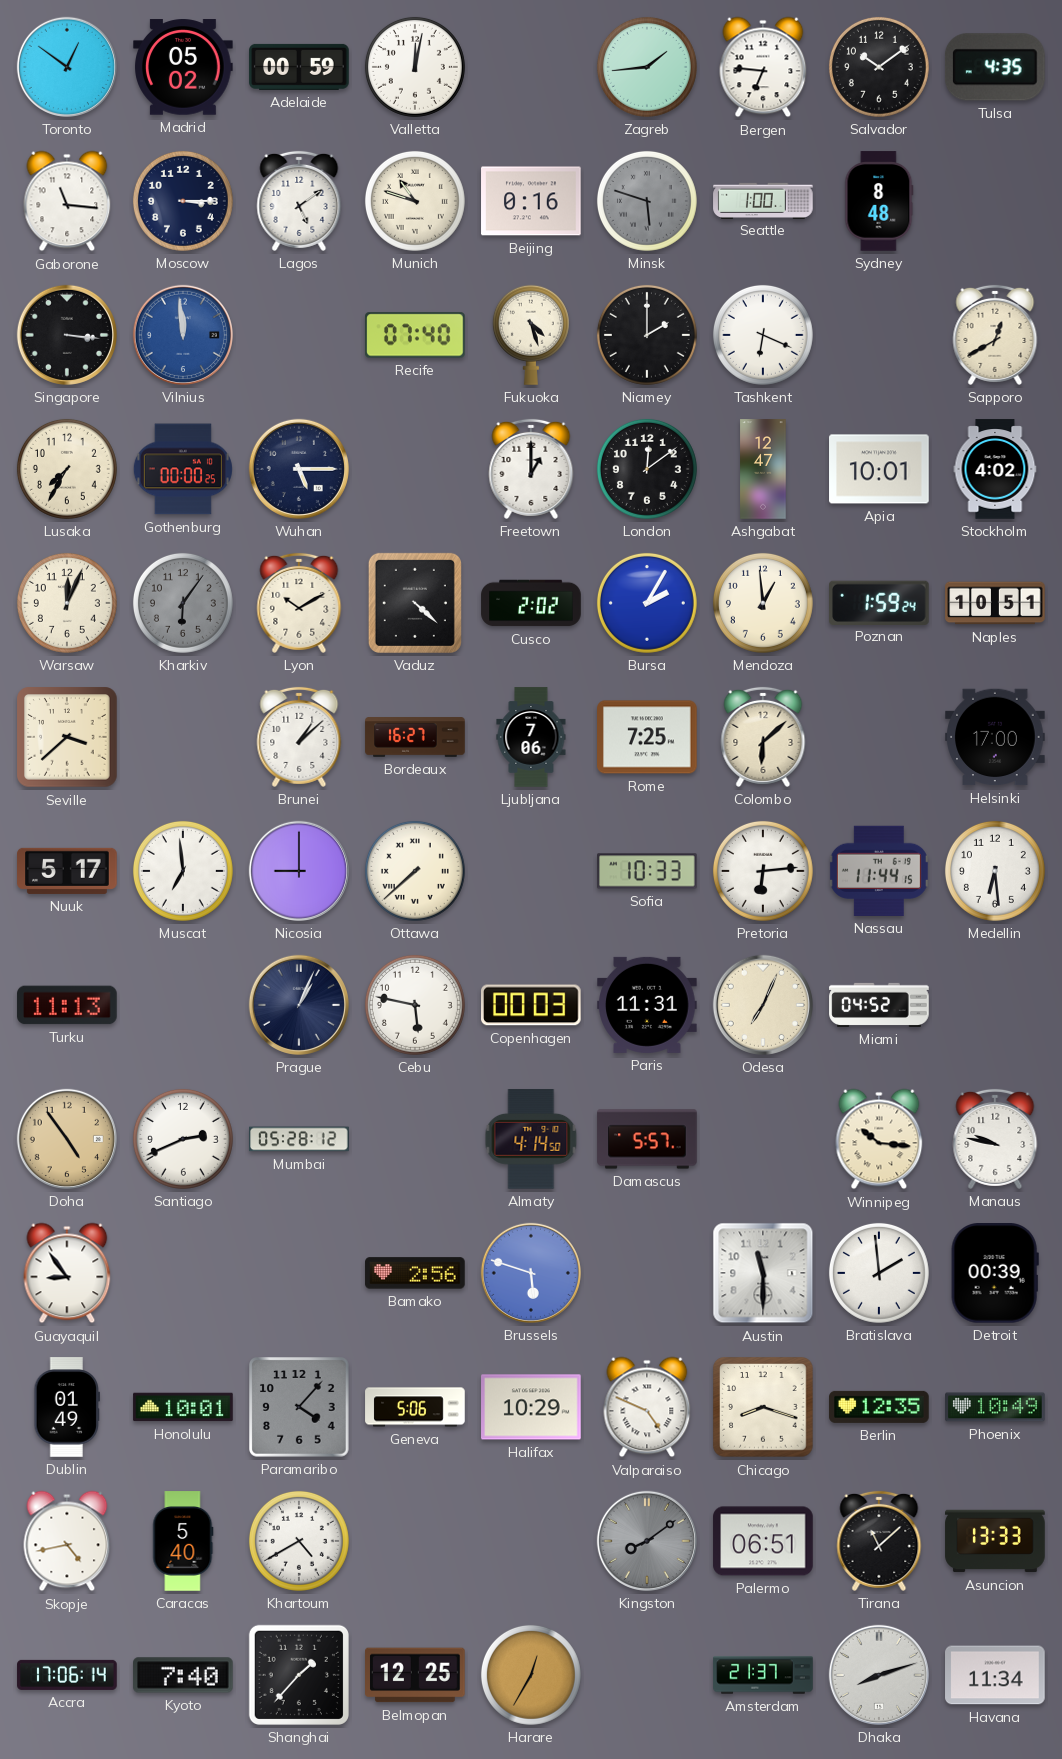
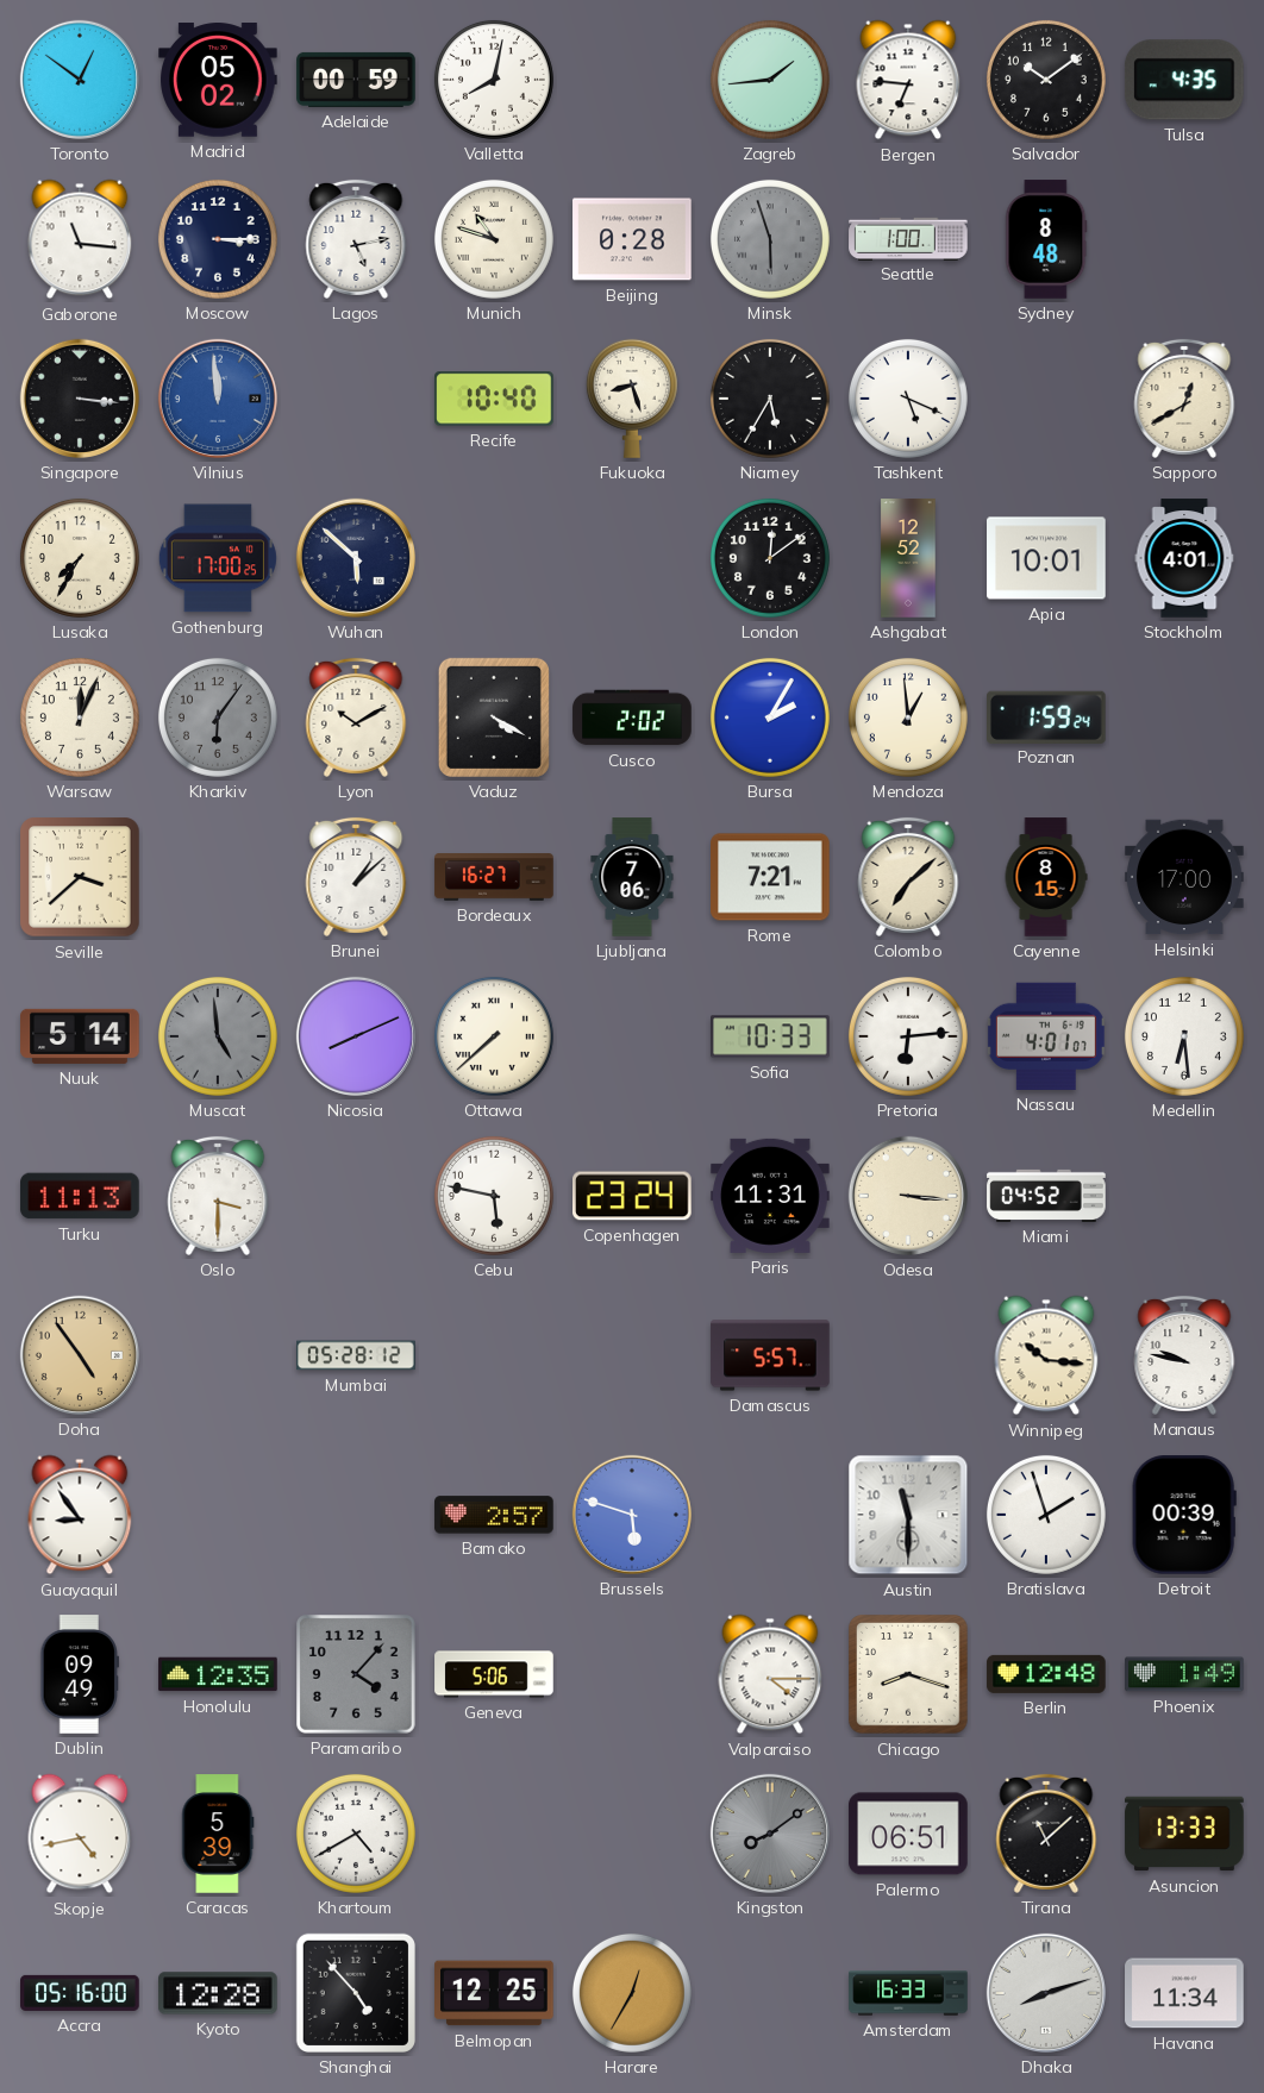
Valletta: 12:02 -> 8:02 (494, 80)
Lagos: 5:09 -> 5:13 (356, 239)
Beijing: 0:16 -> 0:28 (632, 239)
Minsk: 5:48 -> 5:57 (770, 239)
Recife: 07:40 -> 10:40 (494, 399)
Fukuoka: 4:27 -> 8:27 (632, 399)
Niamey: 2:00 -> 5:35 (770, 399)
Tashkent: 6:19 -> 5:19 (908, 399)
Gothenburg: 00:00 -> 17:00 (218, 558)
Wuhan: 5:15 -> 5:52 (356, 558)
Freetown: 1:00 -> none (531, 469)
Ashgabat: 12:47 -> 12:52 (908, 558)
Stockholm: 4:02 -> 4:01 (1184, 558)
Vaduz: 4:22 -> 4:20 (494, 717)
Naples: 10:51 -> none (995, 603)
Rome: 7:25 -> 7:21 (770, 877)
Colombo: 6:08 -> 7:08 (908, 877)
Cayenne: none -> 8:15 (1046, 877)
Nuuk: 5:17 -> 5:14 (80, 1036)
Muscat: 6:59 -> 4:59 (218, 1036)
Muscat dial: white -> grey (218, 1036)
Nicosia: 9:00 -> 8:11 (356, 1036)
Nassau: 11:44 -> 4:01 (1046, 1036)
Oslo: none -> 3:30 (218, 1196)
Prague: 1:04 -> none (299, 1005)
Copenhagen: 00:03 -> 23:24 (633, 1196)
Odesa: 7:04 -> 3:16 (908, 1196)
Santiago: 2:41 -> none (183, 1139)
Almaty: 4:14 -> none (531, 1139)
Bamako: 2:56 -> 2:57 (494, 1515)
Bratislava: 1:59 -> 1:57 (1046, 1515)
Dublin: 01:49 -> 09:49 (80, 1674)
Honolulu: 10:01 -> 12:35 (218, 1674)
Halifax: 10:29 -> none (531, 1407)
Valparaiso: 4:49 -> 4:15 (770, 1674)
Berlin: 12:35 -> 12:48 (1046, 1674)
Phoenix: 10:49 -> 1:49 (1184, 1674)
Caracas: 5:40 -> 5:39 (218, 1834)
Accra: 17:06 -> 05:16 (80, 1993)
Kyoto: 7:40 -> 12:28 (218, 1993)
Shanghai: 1:37 -> 4:53 (356, 1993)
Amsterdam: 21:37 -> 16:33 (908, 1993)
